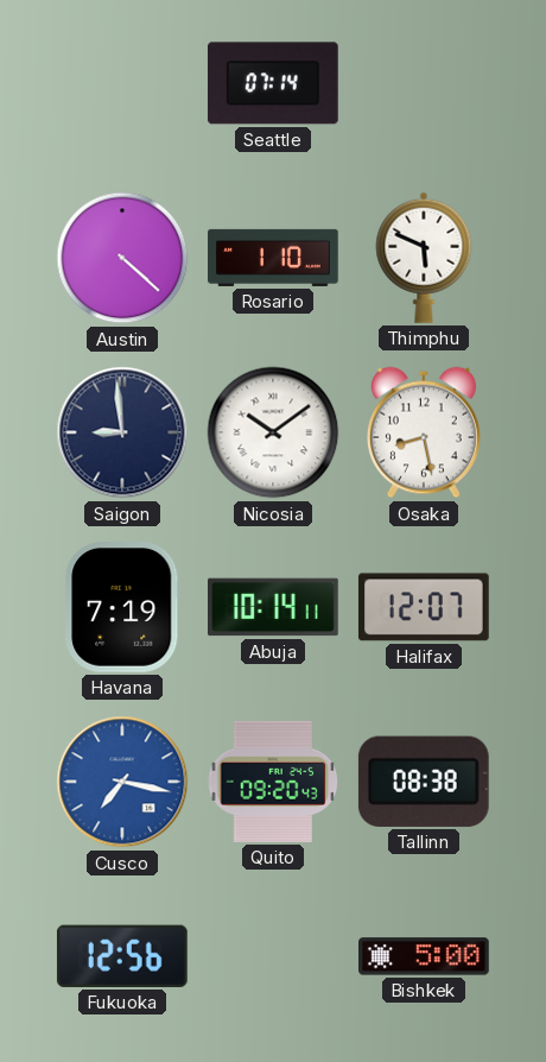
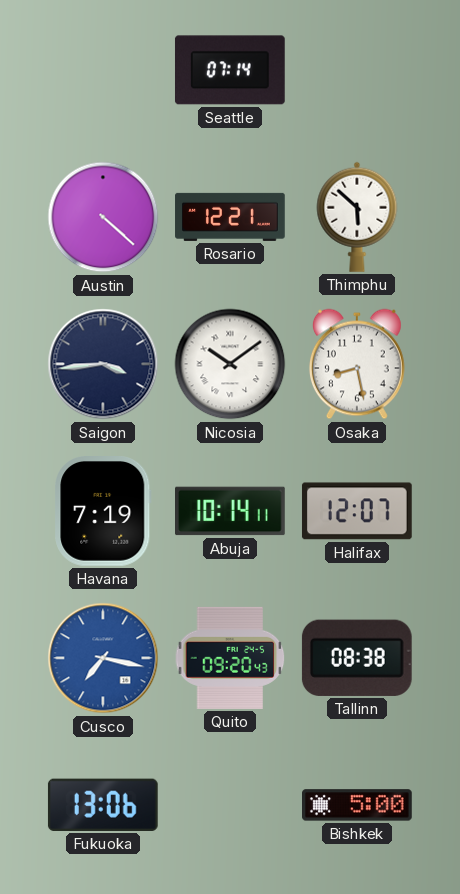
Rosario: 1:10 -> 12:21 (230, 217)
Thimphu: 5:49 -> 5:52 (357, 217)
Saigon: 8:59 -> 3:44 (103, 364)
Fukuoka: 12:56 -> 13:06 (103, 805)
